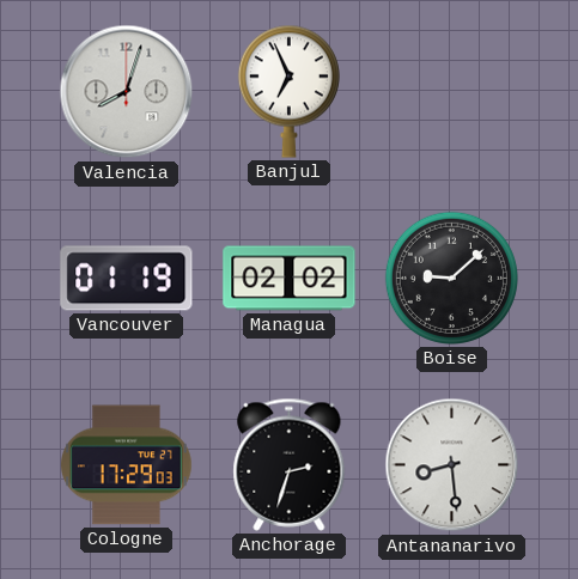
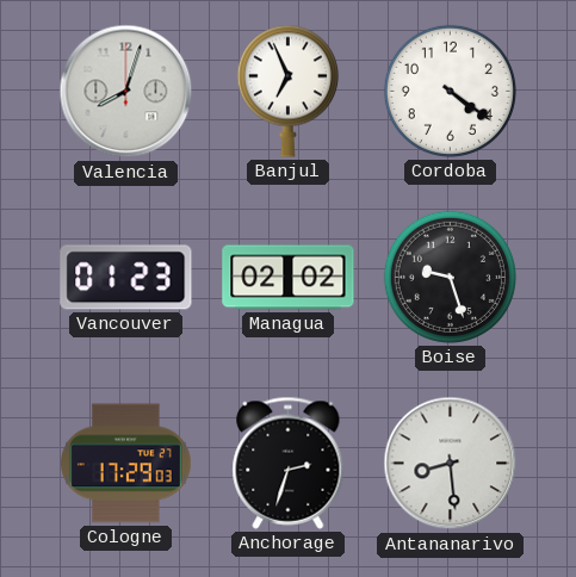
Cordoba: none -> 4:21 (450, 91)
Vancouver: 01:19 -> 01:23 (126, 278)
Boise: 9:08 -> 9:27 (450, 277)
